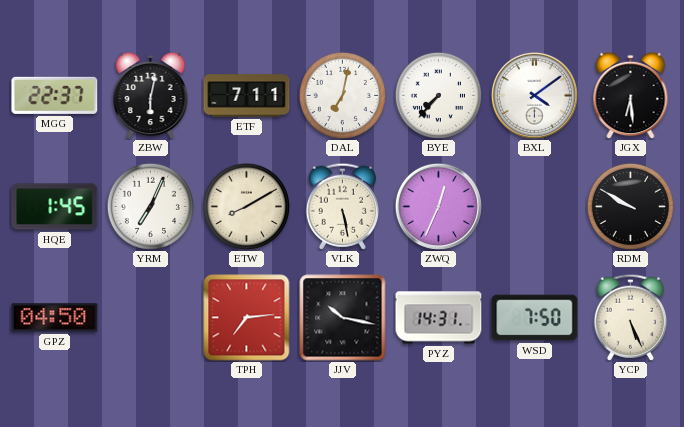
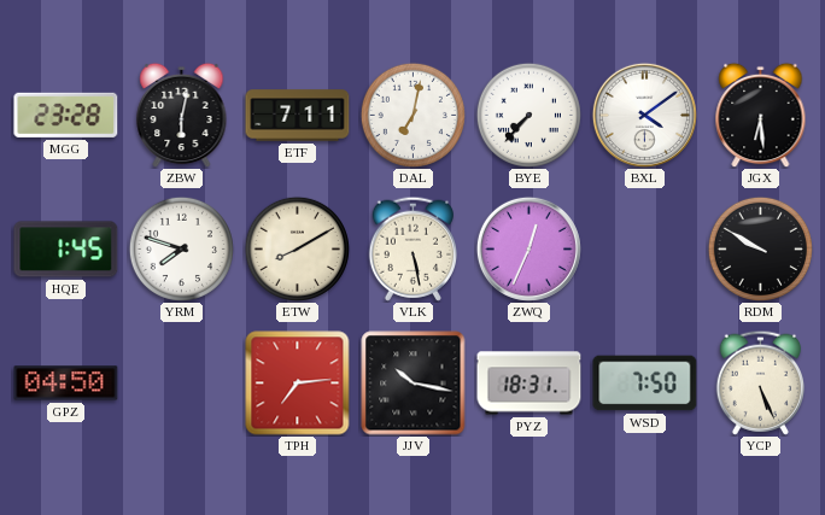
MGG: 22:37 -> 23:28 (66, 115)
YRM: 7:04 -> 7:48 (181, 248)
PYZ: 14:31 -> 18:31 (529, 384)
